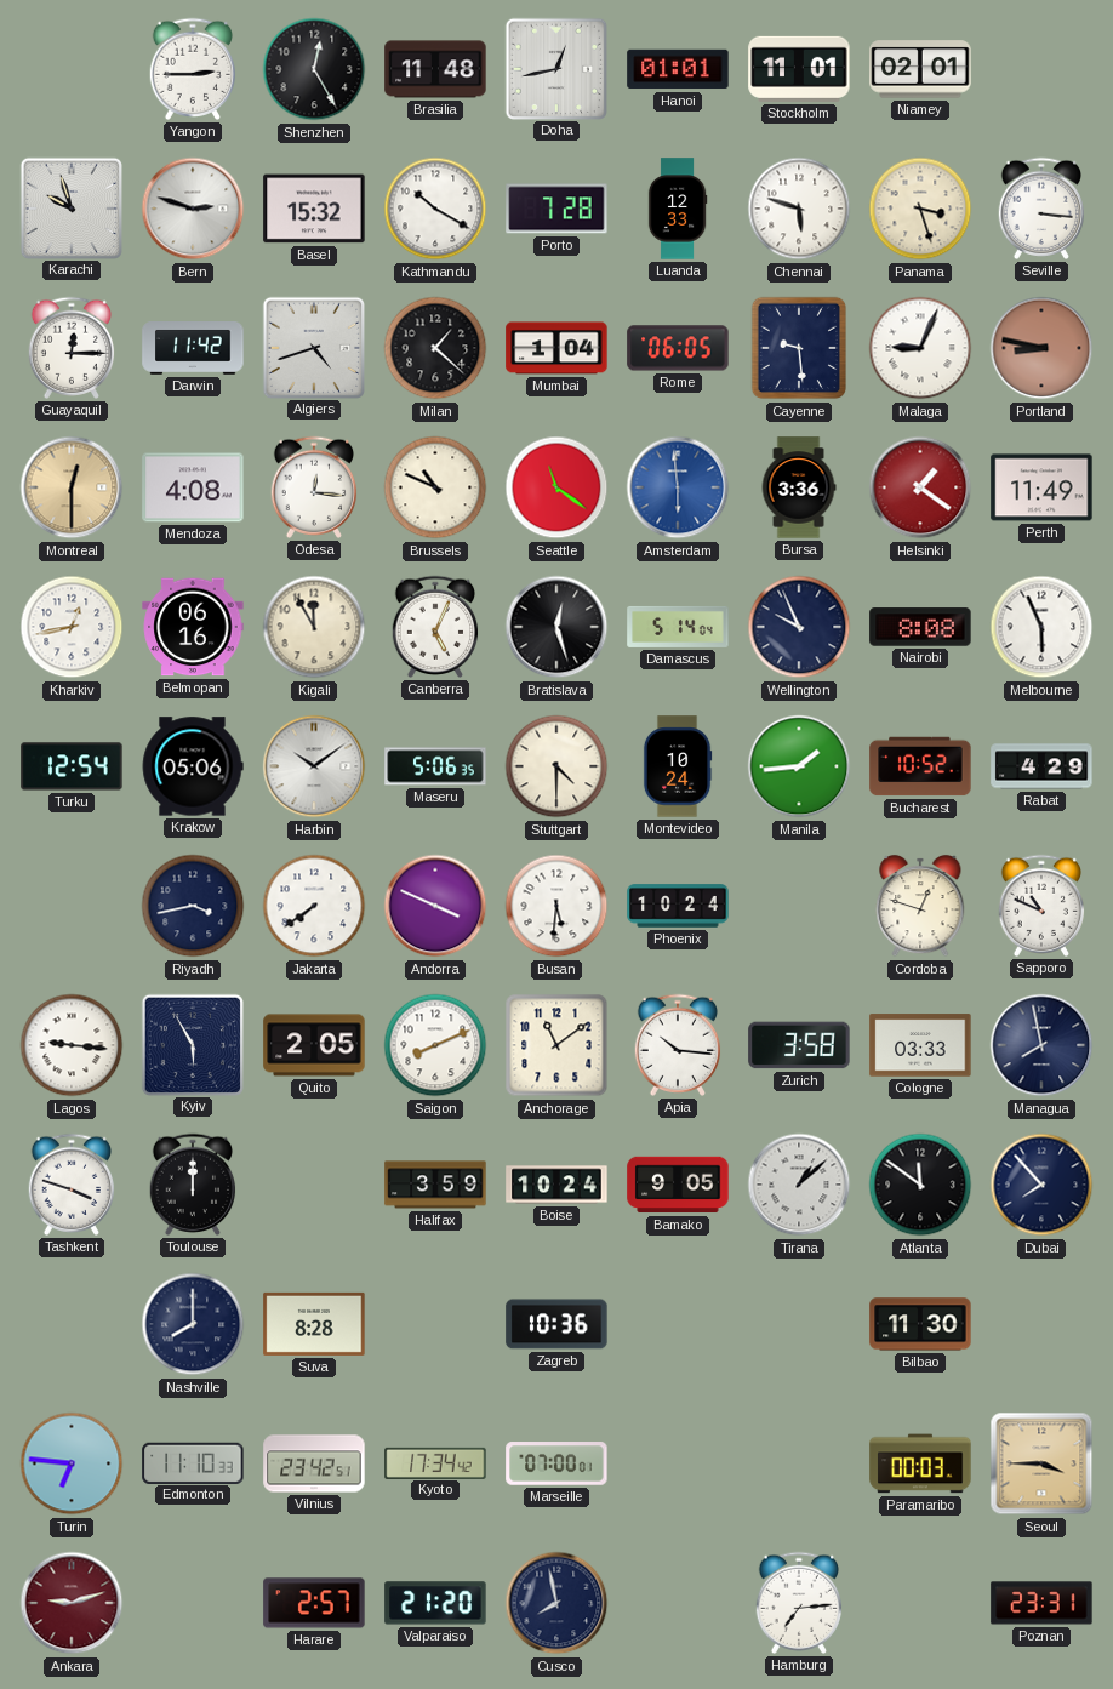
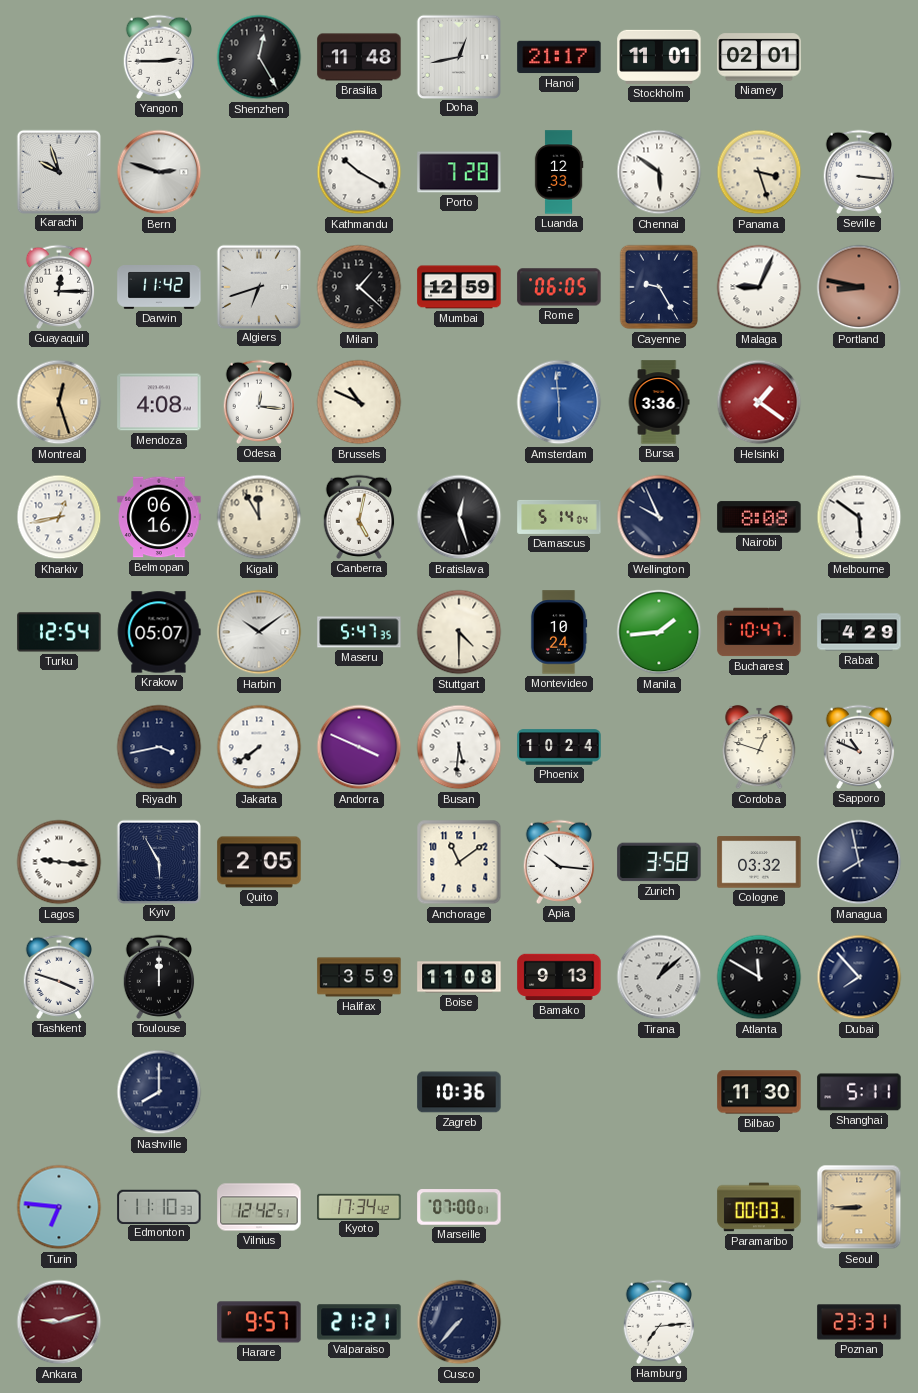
Hanoi: 01:01 -> 21:17 (559, 57)
Basel: 15:32 -> none (314, 209)
Chennai: 5:48 -> 5:51 (659, 172)
Algiers: 4:42 -> 6:42 (258, 286)
Mumbai: 1:04 -> 12:59 (459, 287)
Cayenne: 9:29 -> 9:25 (659, 287)
Montreal: 12:30 -> 12:27 (59, 402)
Seattle: 11:21 -> none (556, 487)
Perth: 11:49 -> none (1041, 487)
Canberra: 5:04 -> 5:02 (359, 517)
Melbourne: 5:56 -> 5:51 (859, 517)
Krakow: 05:06 -> 05:07 (159, 632)
Maseru: 5:06 -> 5:47 (359, 632)
Bucharest: 10:52 -> 10:47 (759, 632)
Saigon: 8:11 -> none (435, 1045)
Cologne: 03:33 -> 03:32 (759, 862)
Boise: 10:24 -> 11:08 (459, 977)
Bamako: 9:05 -> 9:13 (559, 977)
Atlanta: 11:51 -> 11:50 (759, 977)
Suva: 8:28 -> none (314, 1324)
Shanghai: none -> 5:11 (859, 1092)
Vilnius: 23:42 -> 12:42 (259, 1207)
Seoul: 3:45 -> 8:45 (859, 1207)
Harare: 2:57 -> 9:57 (259, 1322)
Valparaiso: 21:20 -> 21:21 (359, 1322)
Cusco: 7:58 -> 7:37 (459, 1322)
